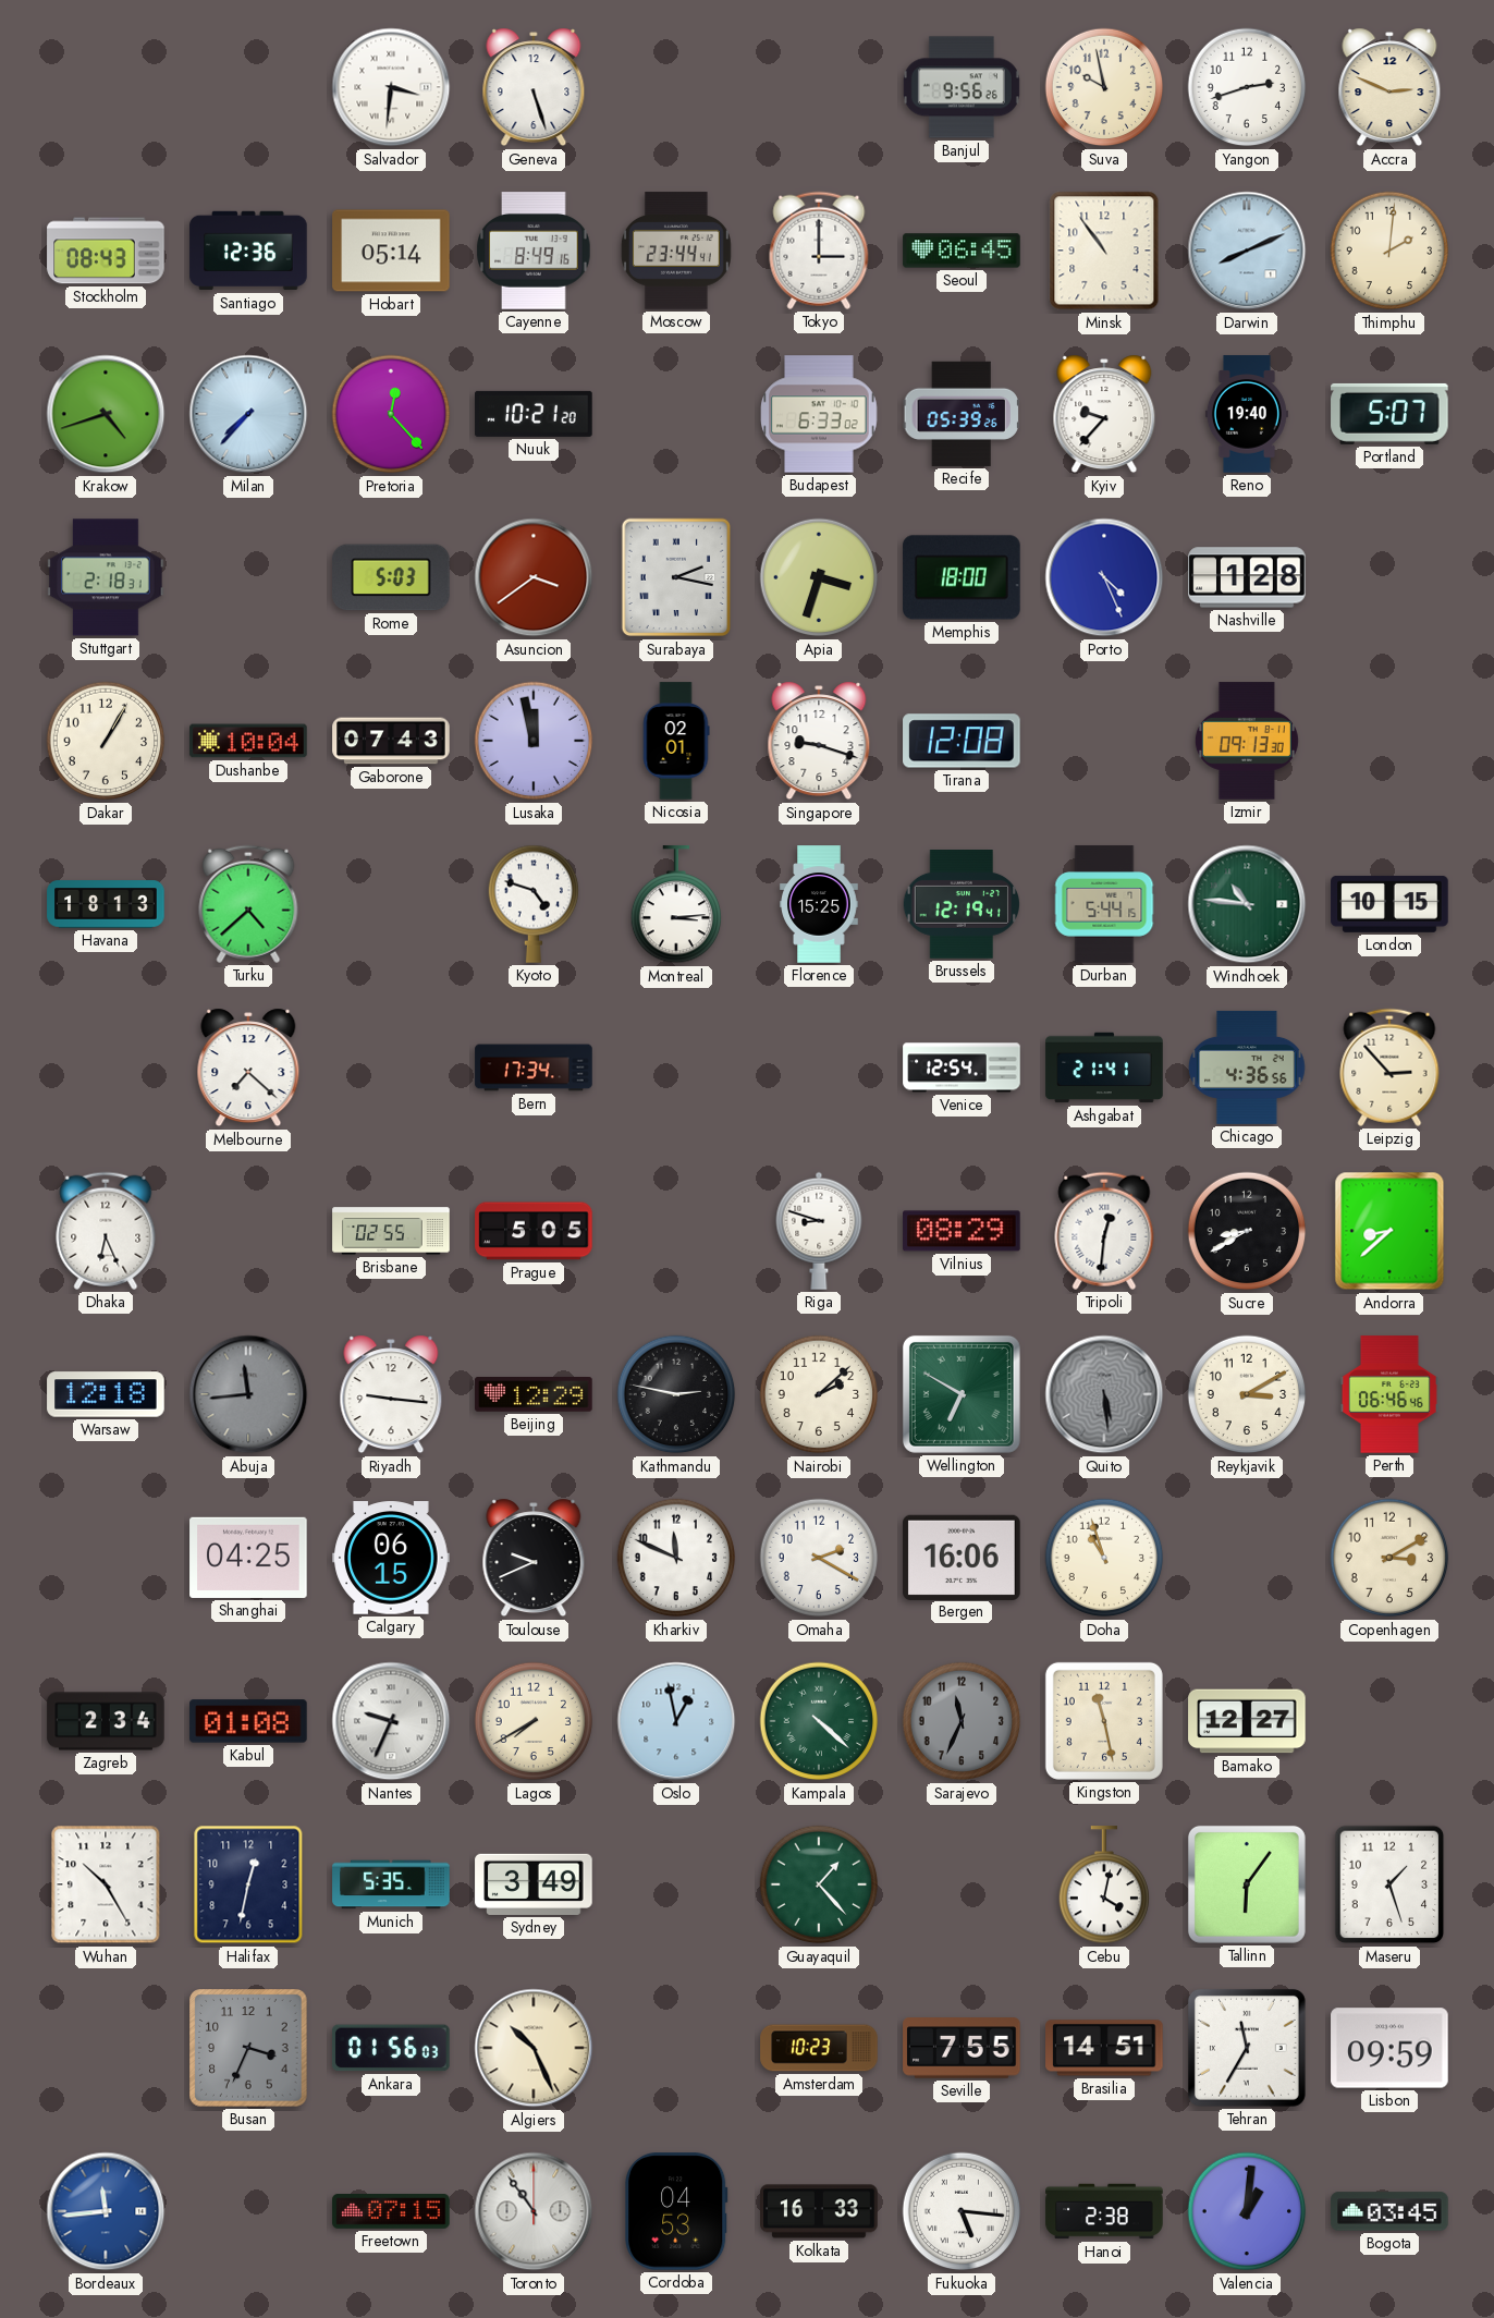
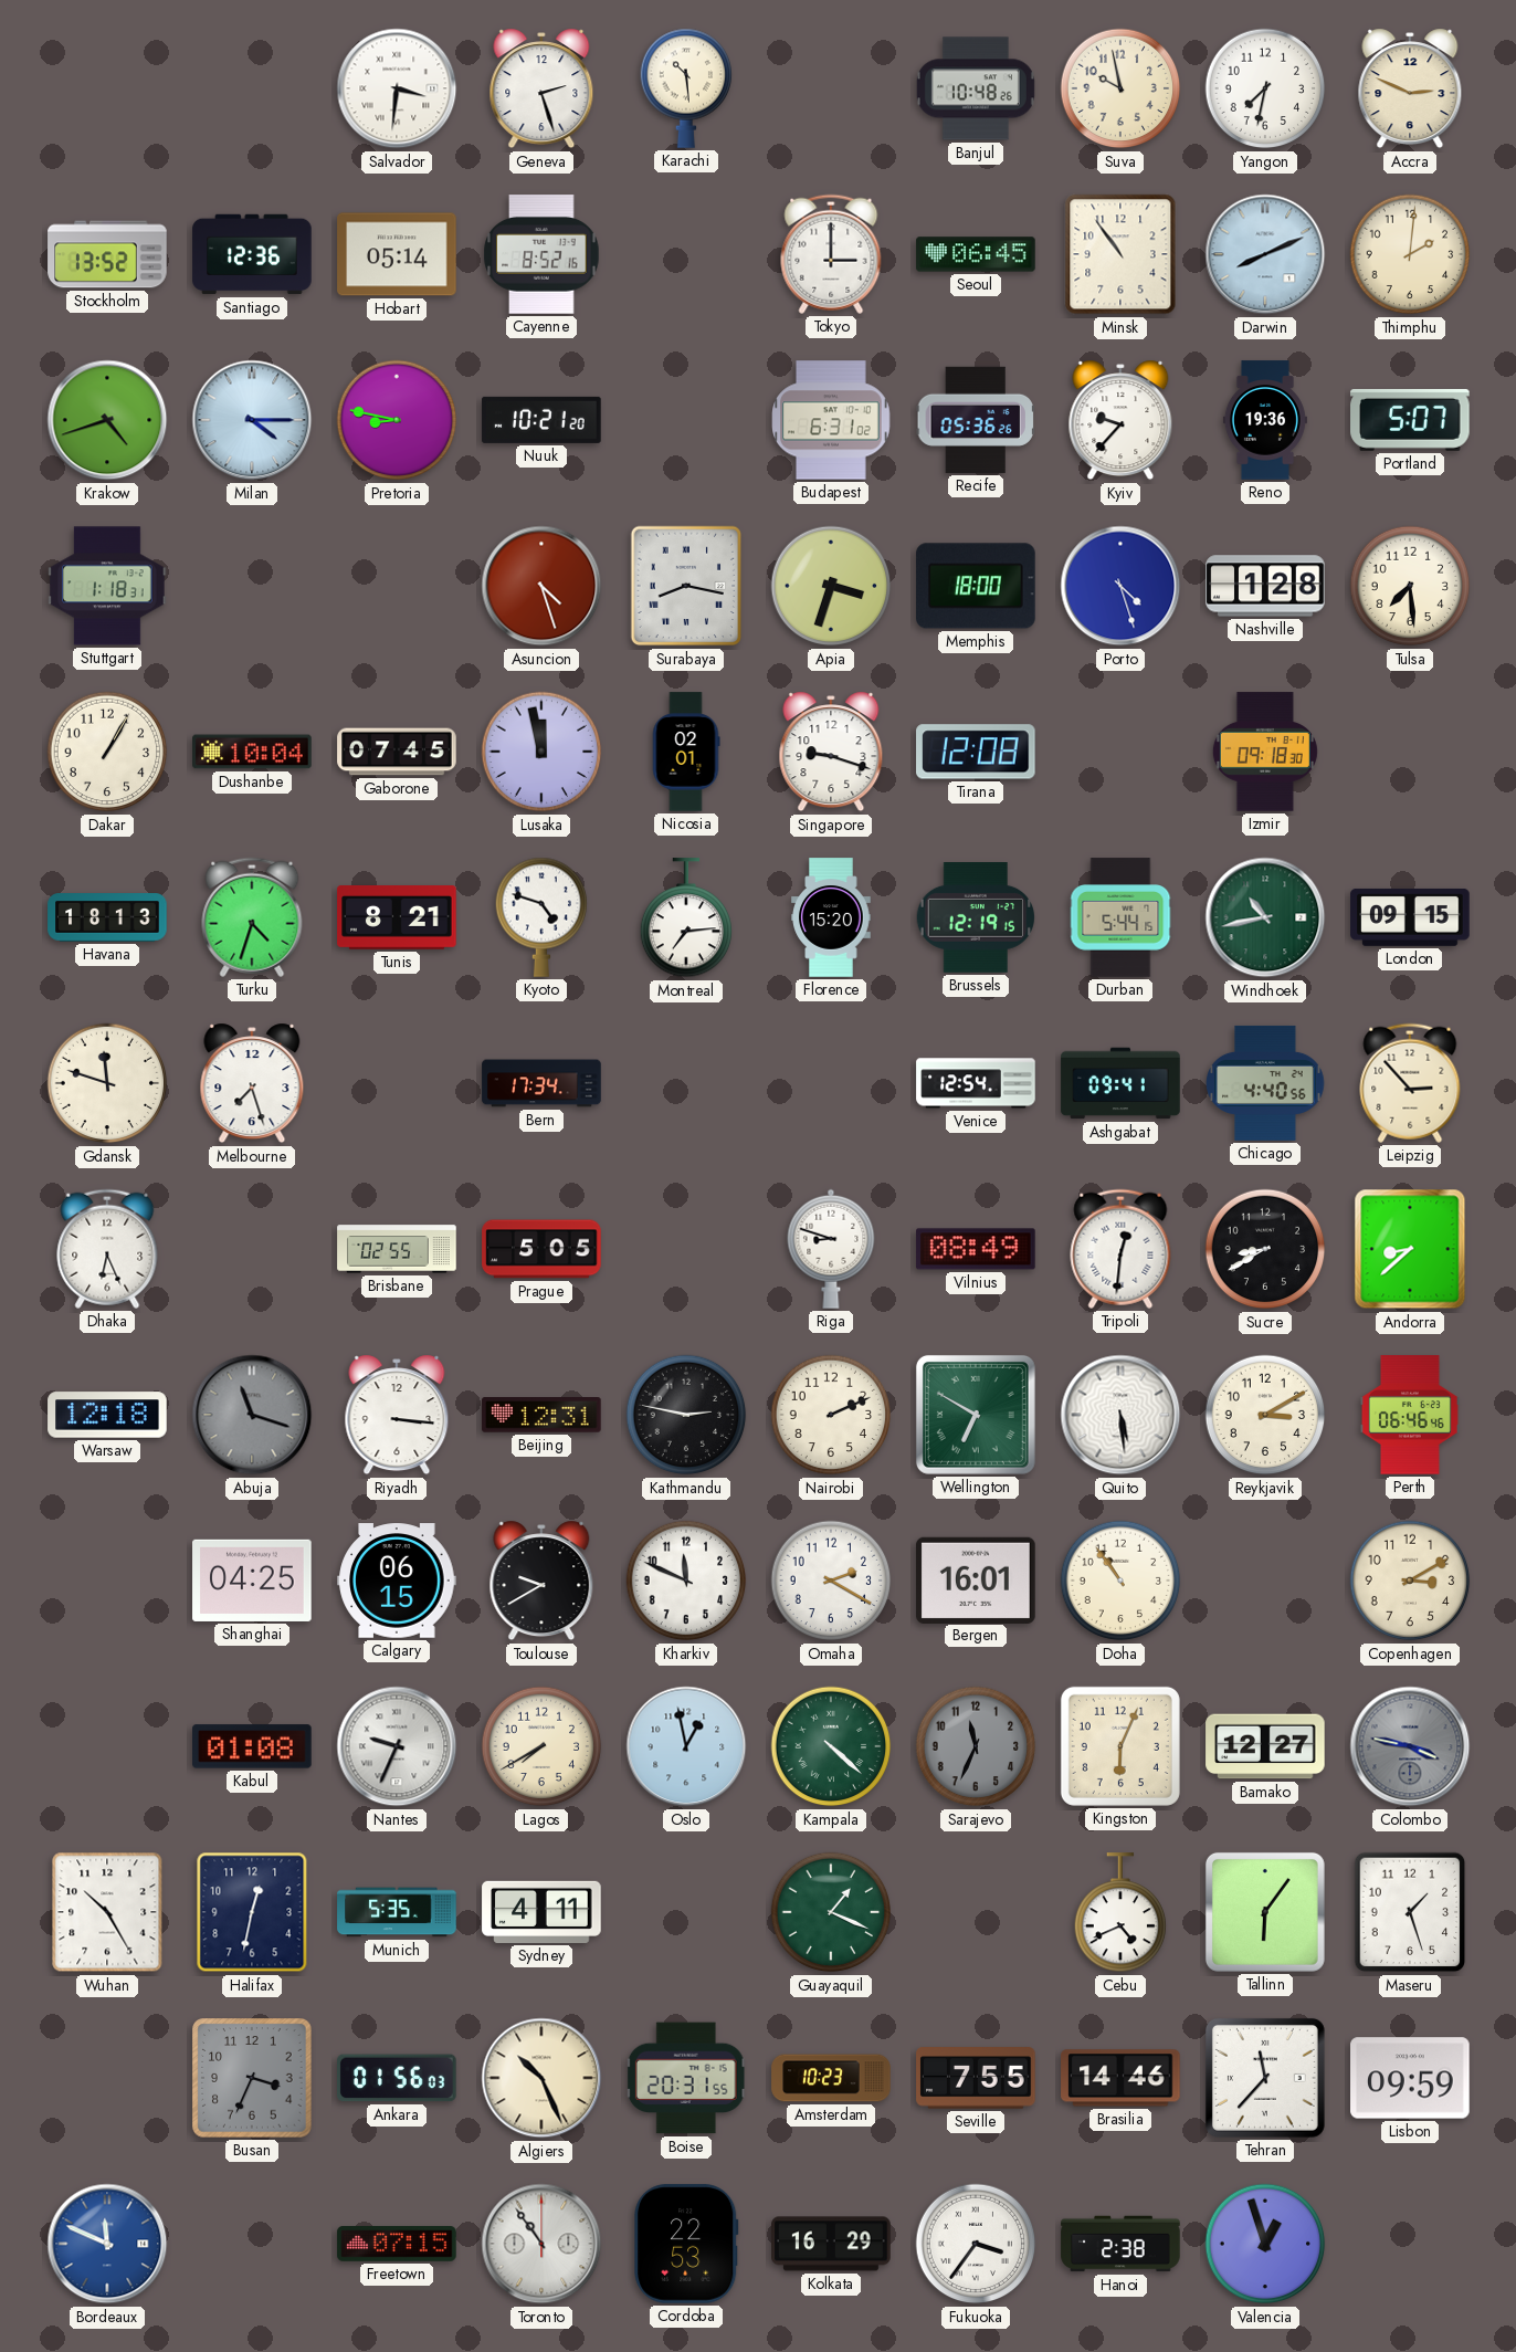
Geneva: 5:27 -> 2:27 (541, 88)
Karachi: none -> 10:29 (686, 88)
Banjul: 9:56 -> 10:48 (976, 88)
Yangon: 2:42 -> 7:32 (1265, 88)
Stockholm: 08:43 -> 13:52 (107, 254)
Cayenne: 8:49 -> 8:52 (541, 254)
Moscow: 23:44 -> none (676, 251)
Milan: 7:37 -> 4:15 (252, 420)
Pretoria: 12:23 -> 8:47 (397, 420)
Budapest: 6:33 -> 6:31 (831, 420)
Recife: 05:39 -> 05:36 (976, 420)
Reno: 19:40 -> 19:36 (1265, 420)
Stuttgart: 2:18 -> 1:18 (107, 586)
Rome: 5:03 -> none (391, 577)
Asuncion: 3:39 -> 4:27 (541, 586)
Surabaya: 2:17 -> 8:17 (686, 586)
Porto: 4:26 -> 4:27 (1120, 586)
Tulsa: none -> 7:29 (1410, 586)
Gaborone: 07:43 -> 07:45 (397, 752)
Izmir: 09:13 -> 09:18 (1265, 752)
Turku: 4:38 -> 4:33 (252, 917)
Tunis: none -> 8:21 (397, 918)
Montreal: 3:14 -> 7:14 (686, 918)
Florence: 15:25 -> 15:20 (831, 917)
Brussels: 12:19:41 -> 12:19:15 (975, 918)
Windhoek: 10:46 -> 10:43 (1265, 917)
London: 10:15 -> 09:15 (1410, 917)
Gdansk: none -> 11:48 (107, 1083)
Melbourne: 7:22 -> 7:27 (252, 1083)
Ashgabat: 21:41 -> 09:41 (1120, 1083)
Chicago: 4:36 -> 4:40 (1265, 1083)
Vilnius: 08:29 -> 08:49 (976, 1249)
Abuja: 11:44 -> 11:18 (252, 1415)
Riyadh: 9:16 -> 3:16 (397, 1415)
Beijing: 12:29 -> 12:31 (541, 1416)
Nairobi: 2:08 -> 2:11 (831, 1415)
Quito dial: grey -> white (1120, 1415)
Toulouse: 9:41 -> 9:40 (541, 1581)
Bergen: 16:06 -> 16:01 (976, 1579)
Doha: 10:57 -> 10:54 (1120, 1581)
Zagreb: 2:34 -> none (106, 1721)
Kingston: 11:28 -> 6:04 (1120, 1746)
Colombo: none -> 3:47 (1410, 1746)
Sydney: 3:49 -> 4:11 (541, 1912)
Guayaquil: 1:23 -> 1:19 (831, 1912)
Cebu: 4:02 -> 4:41 (1120, 1913)
Boise: none -> 20:31 (686, 2078)
Brasilia: 14:51 -> 14:46 (1120, 2078)
Tehran: 11:35 -> 11:37 (1265, 2078)
Bordeaux: 11:44 -> 11:49 (107, 2244)
Cordoba: 04:53 -> 22:53 (686, 2244)
Kolkata: 16:33 -> 16:29 (831, 2244)
Fukuoka: 5:16 -> 3:36 (976, 2244)
Valencia: 1:01 -> 12:57 (1265, 2244)
Bogota: 03:45 -> none (1389, 2211)
